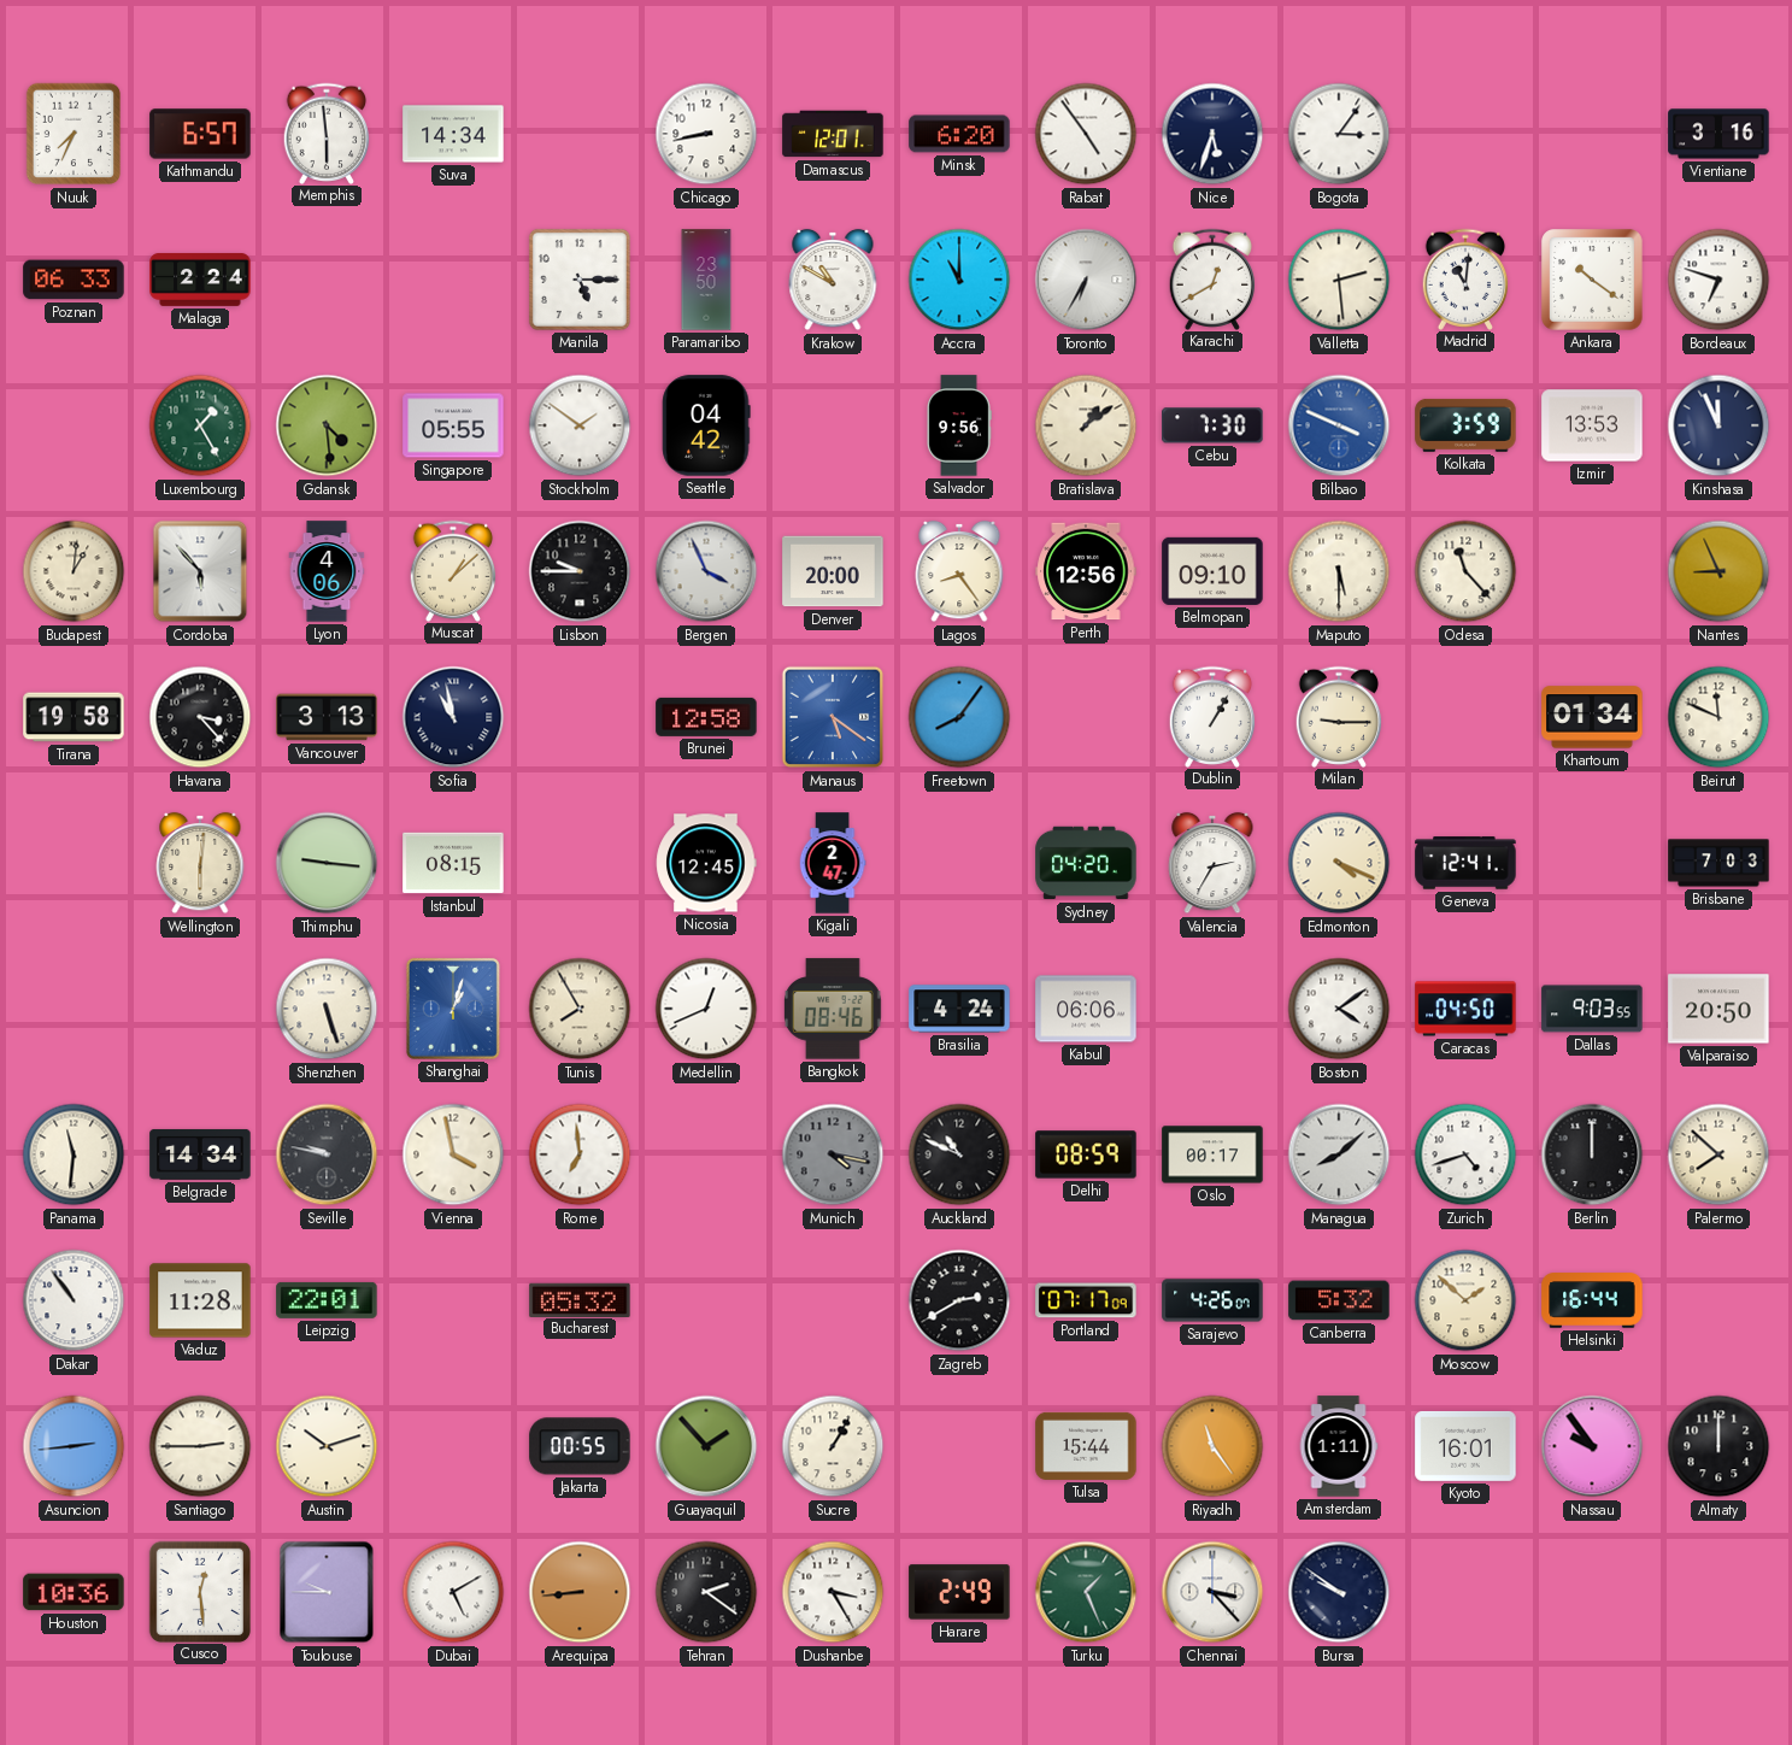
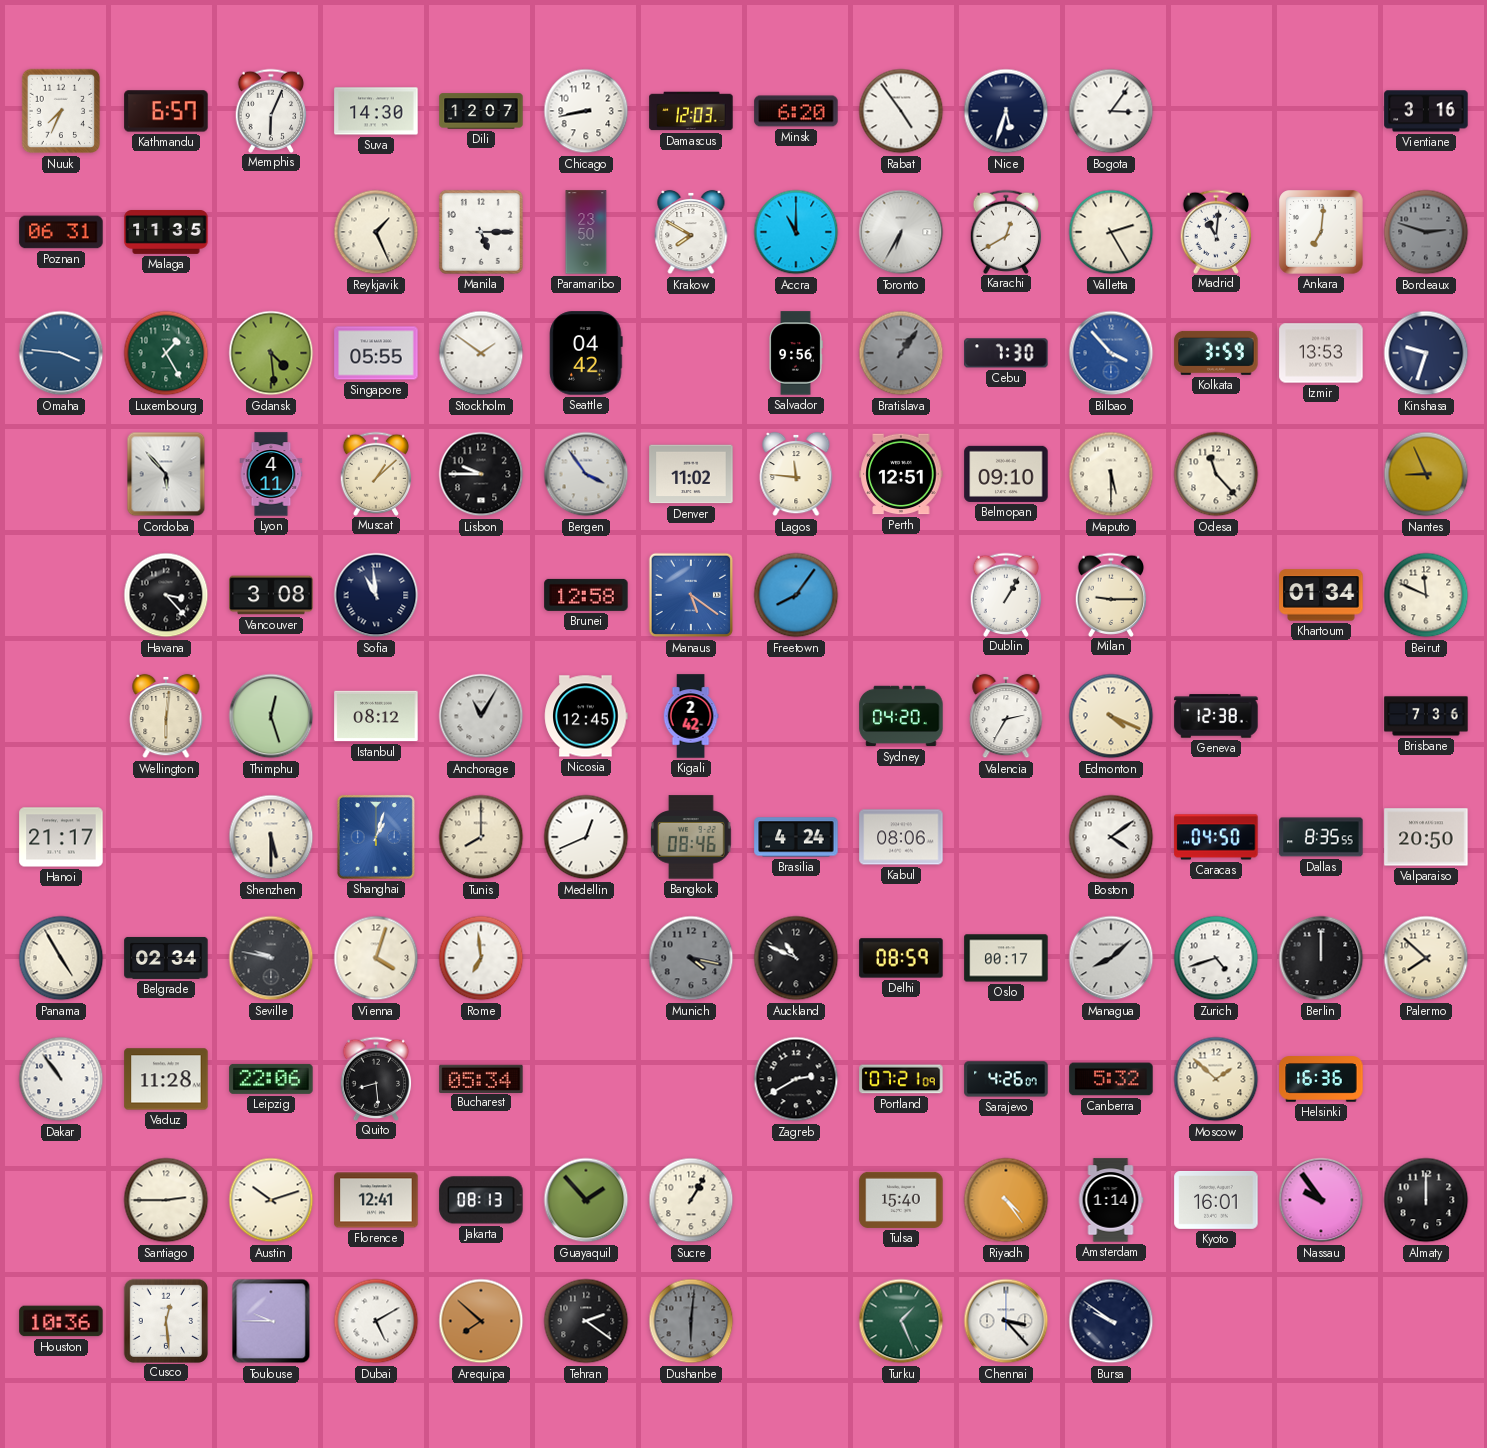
Memphis: 5:59 -> 6:04 (271, 110)
Suva: 14:34 -> 14:30 (376, 111)
Dili: none -> 12:07 (481, 111)
Damascus: 12:01 -> 12:03 (691, 111)
Poznan: 06:33 -> 06:31 (61, 232)
Malaga: 2:24 -> 11:35 (166, 232)
Reykjavik: none -> 1:26 (376, 232)
Krakow: 10:50 -> 7:50 (691, 232)
Valletta: 2:29 -> 2:25 (1111, 232)
Ankara: 10:21 -> 7:01 (1322, 233)
Bordeaux: 6:48 -> 2:48 (1426, 232)
Bordeaux dial: white -> grey (1426, 232)
Omaha: none -> 3:46 (61, 353)
Bratislava: 1:09 -> 1:06 (901, 353)
Bratislava dial: cream -> grey (901, 353)
Bilbao: 3:49 -> 3:53 (1111, 353)
Kinshasa: 11:56 -> 9:33 (1426, 353)
Budapest: 1:01 -> none (74, 571)
Lyon: 4:06 -> 4:11 (271, 474)
Bergen: 3:56 -> 3:54 (586, 474)
Denver: 20:00 -> 11:02 (691, 474)
Lagos: 8:24 -> 11:46 (796, 474)
Perth: 12:56 -> 12:51 (901, 474)
Tirana: 19:58 -> none (74, 717)
Vancouver: 3:13 -> 3:08 (271, 595)
Sofia: 10:58 -> 10:59 (376, 595)
Thimphu: 9:16 -> 12:27 (271, 716)
Istanbul: 08:15 -> 08:12 (376, 716)
Anchorage: none -> 11:05 (481, 716)
Kigali: 2:47 -> 2:42 (691, 716)
Geneva: 12:41 -> 12:38 (1216, 716)
Brisbane: 7:03 -> 7:36 (1426, 716)
Hanoi: none -> 21:17 (61, 837)
Shenzhen: 5:27 -> 5:30 (271, 837)
Tunis: 7:55 -> 8:00 (481, 837)
Kabul: 06:06 -> 08:06 (901, 837)
Dallas: 9:03 -> 8:35 (1321, 837)
Panama: 11:31 -> 4:55 (61, 958)
Belgrade: 14:34 -> 02:34 (166, 958)
Vienna: 3:58 -> 4:03 (376, 958)
Leipzig: 22:01 -> 22:06 (271, 1079)
Quito: none -> 8:29 (376, 1078)
Bucharest: 05:32 -> 05:34 (481, 1078)
Portland: 07:17 -> 07:21 (901, 1079)
Helsinki: 16:44 -> 16:36 (1321, 1079)
Asuncion: 2:44 -> none (74, 1446)
Florence: none -> 12:41 (376, 1200)
Jakarta: 00:55 -> 08:13 (481, 1200)
Tulsa: 15:44 -> 15:40 (901, 1200)
Riyadh: 11:24 -> 4:24 (1006, 1200)
Amsterdam: 1:11 -> 1:14 (1111, 1200)
Arequipa: 8:44 -> 7:52 (481, 1321)
Dushanbe: 3:25 -> 6:01 (691, 1321)
Dushanbe dial: white -> grey (691, 1321)
Harare: 2:49 -> none (959, 1592)
